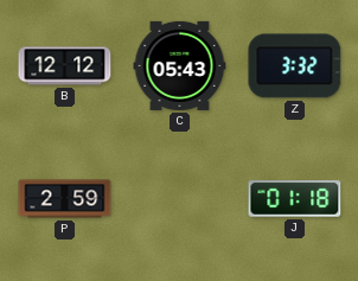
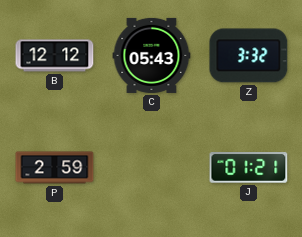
J: 01:18 -> 01:21 (249, 168)
